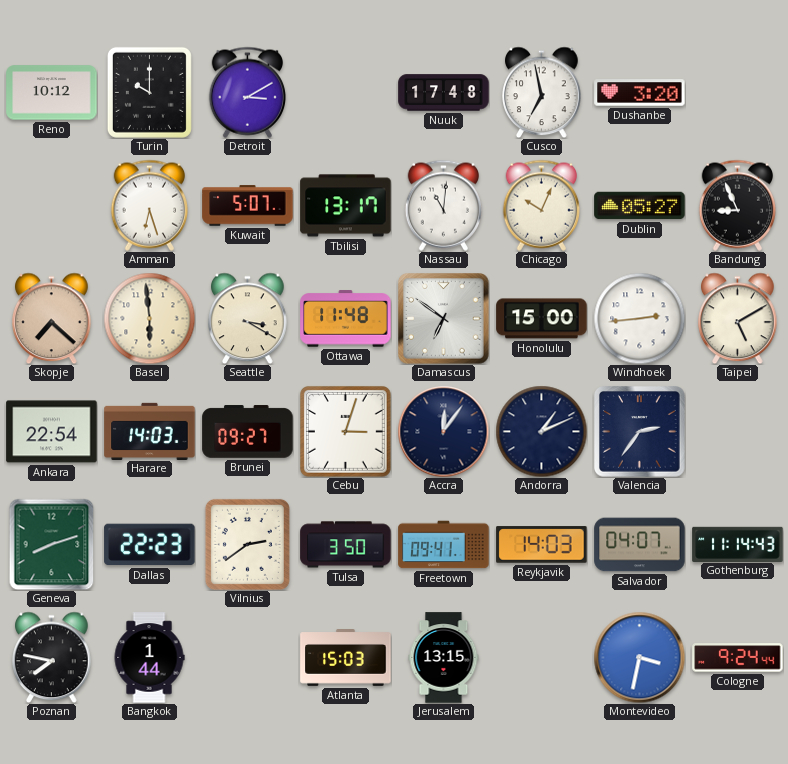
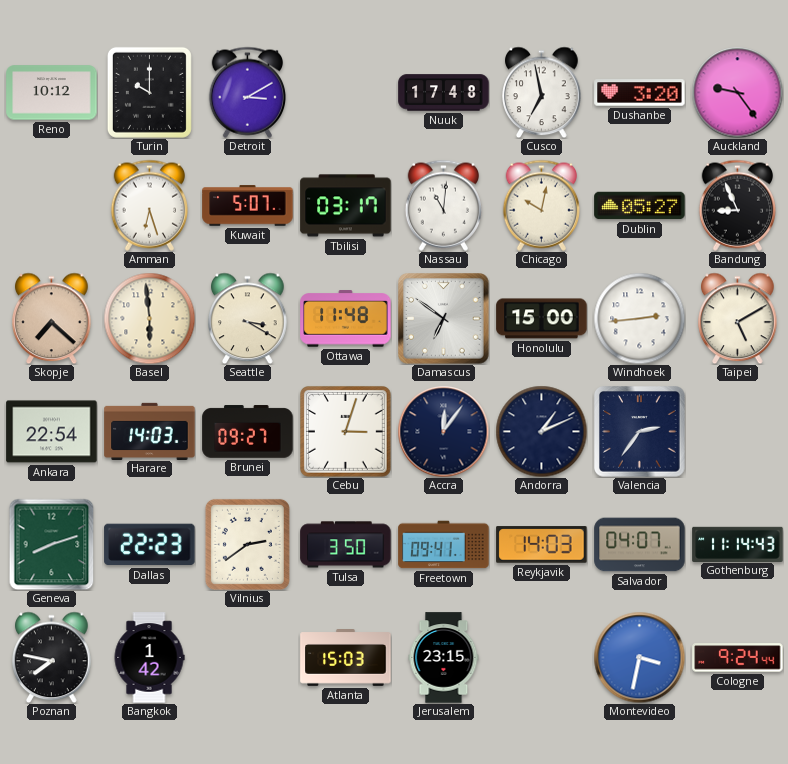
Auckland: none -> 9:24 (737, 92)
Tbilisi: 13:17 -> 03:17 (346, 206)
Chicago: 10:04 -> 10:02 (541, 205)
Bangkok: 1:44 -> 1:42 (149, 658)
Jerusalem: 13:15 -> 23:15 (444, 658)
